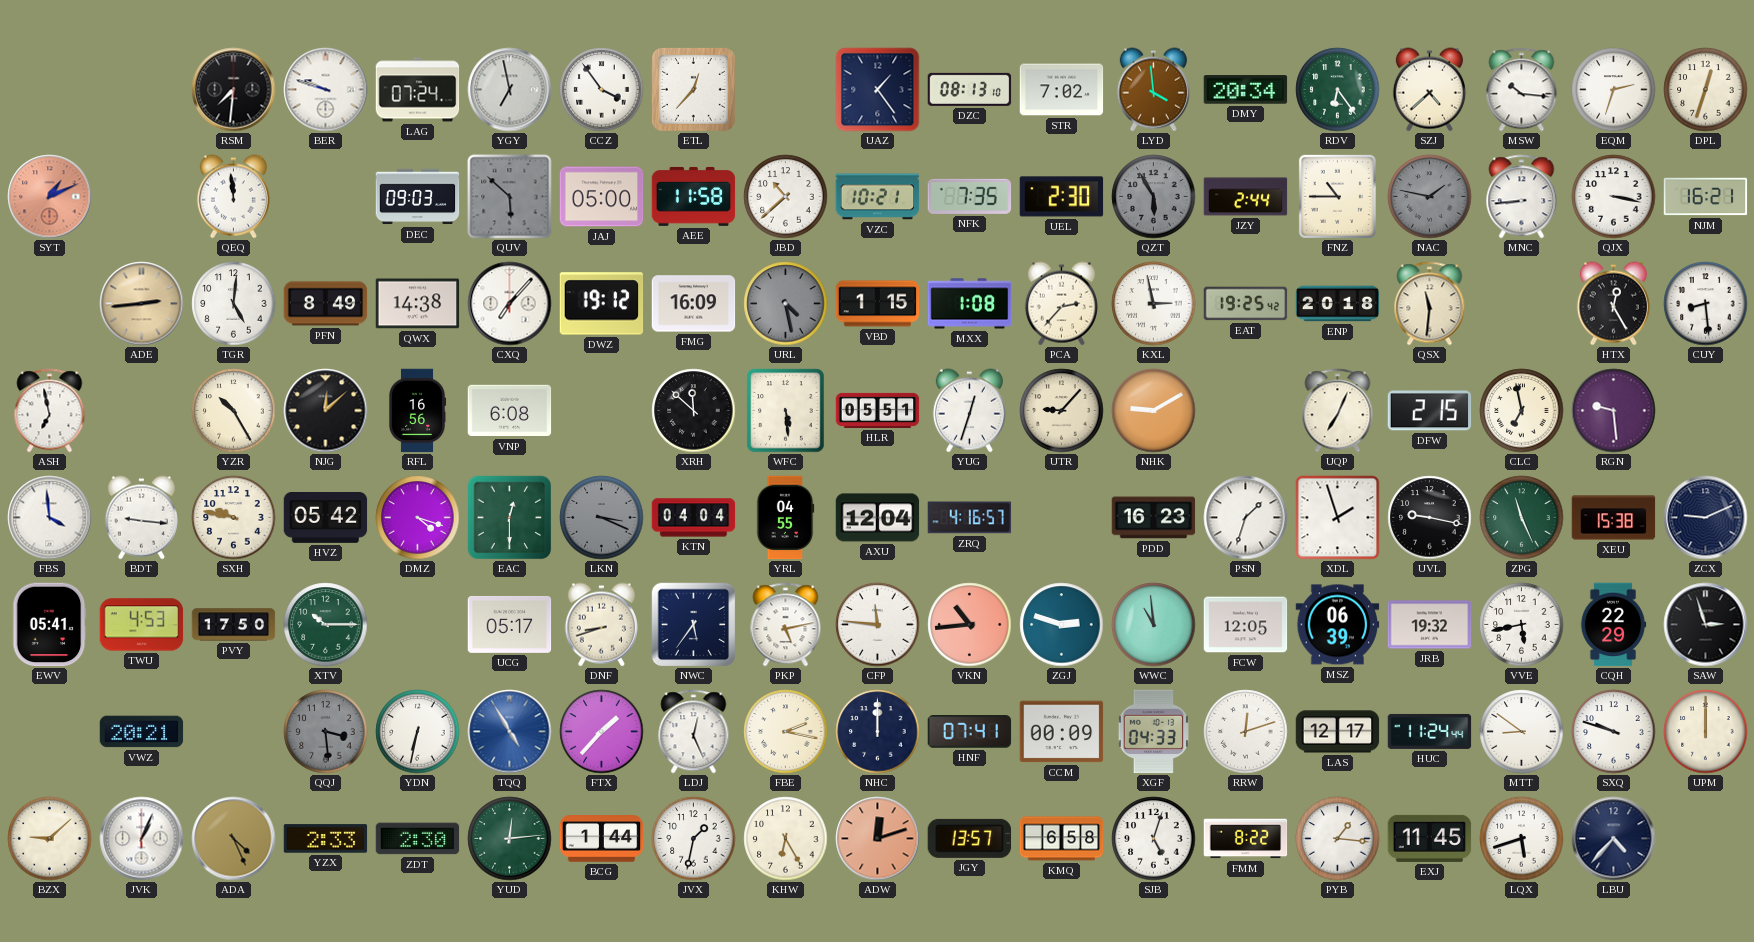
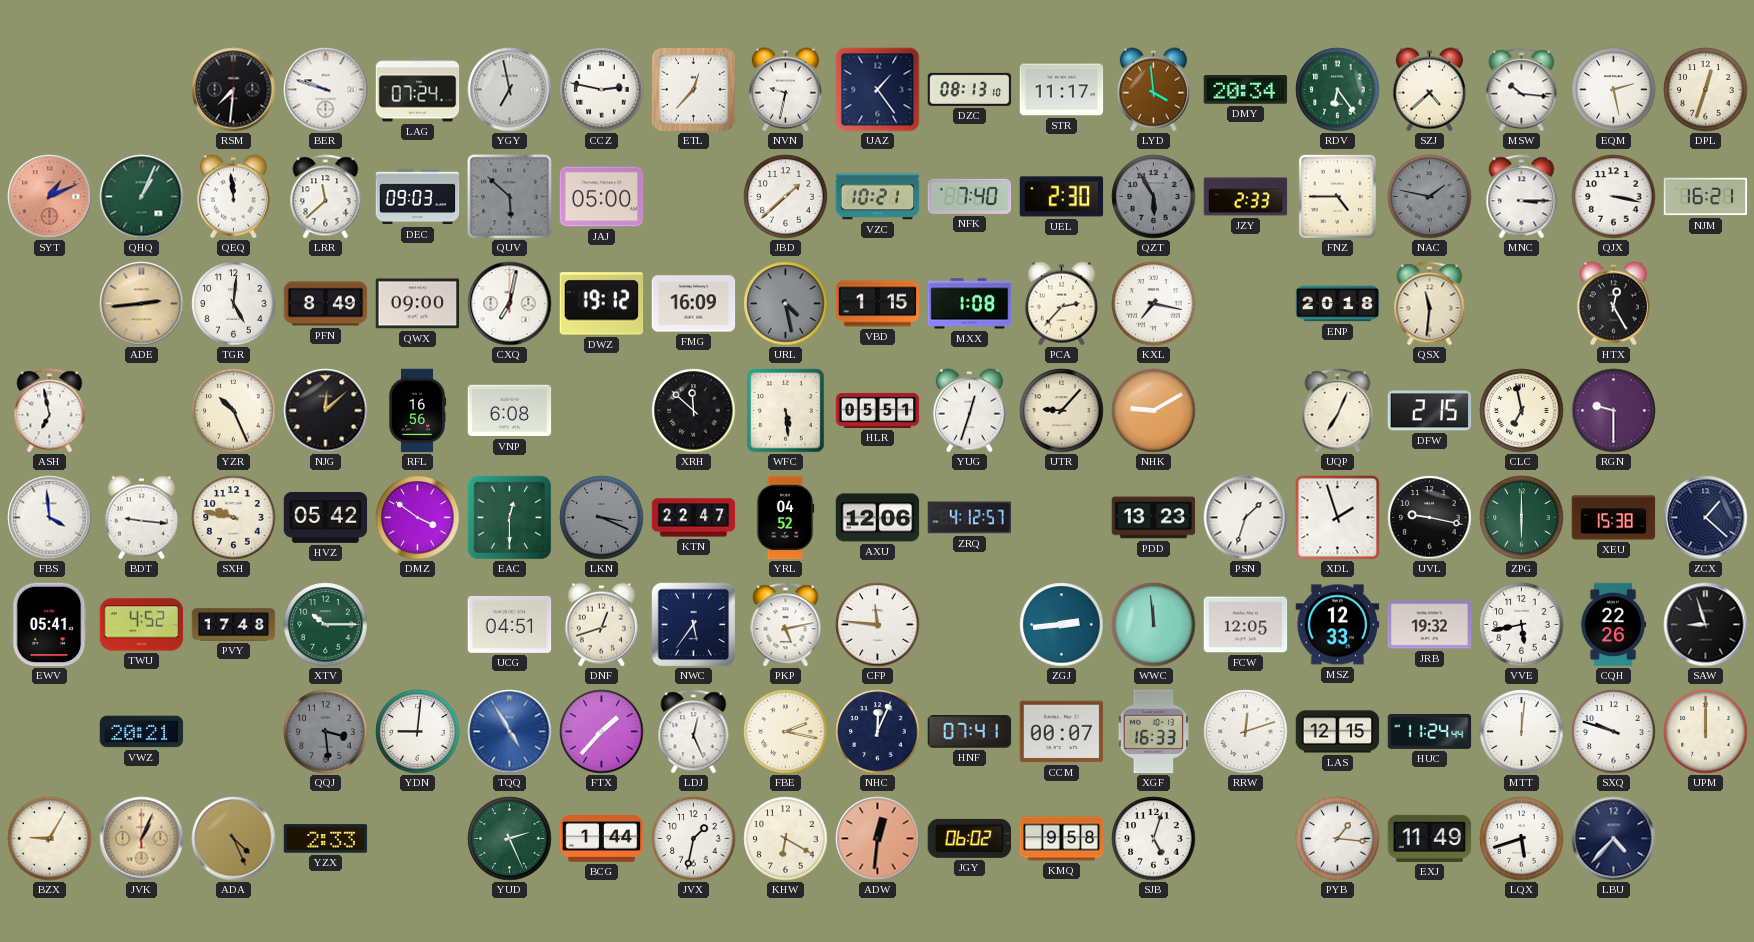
CCZ: 3:54 -> 2:47 (602, 90)
NVN: none -> 9:32 (785, 90)
STR: 7:02 -> 11:17 (1062, 90)
EQM: 2:33 -> 2:28 (1614, 90)
QHQ: none -> 1:04 (142, 197)
LRR: none -> 11:38 (326, 197)
AEE: 11:58 -> none (694, 196)
JBD: 10:38 -> 1:38 (786, 197)
NFK: 7:35 -> 7:40 (970, 196)
JZY: 2:44 -> 2:33 (1246, 197)
FNZ: 10:45 -> 4:45 (1337, 196)
MNC: 8:44 -> 3:15 (1522, 197)
QWX: 14:38 -> 09:00 (418, 304)
CXQ: 7:07 -> 7:02 (510, 304)
KXL: 2:58 -> 7:17 (1154, 304)
EAT: 19:25 -> none (1246, 304)
CUY: 8:29 -> none (1706, 304)
YZR: 10:25 -> 10:26 (234, 411)
RGN: 9:29 -> 9:30 (1614, 411)
DMZ: 4:18 -> 3:51 (418, 518)
KTN: 04:04 -> 22:47 (694, 518)
YRL: 04:55 -> 04:52 (785, 518)
AXU: 12:04 -> 12:06 (878, 518)
ZRQ: 4:16 -> 4:12 (970, 518)
PDD: 16:23 -> 13:23 (1154, 518)
ZPG: 11:26 -> 6:00 (1522, 518)
ZCX: 9:11 -> 1:22 (1706, 518)
TWU: 4:53 -> 4:52 (142, 625)
PVY: 17:50 -> 17:48 (234, 625)
UCG: 05:17 -> 04:51 (510, 624)
DNF: 8:42 -> 12:42 (601, 625)
VKN: 10:44 -> none (970, 625)
ZGJ: 2:48 -> 2:44 (1062, 625)
WWC: 10:59 -> 11:59 (1154, 625)
MSZ: 06:39 -> 12:33 (1338, 625)
CQH: 22:29 -> 22:26 (1613, 625)
SAW: 2:57 -> 8:57 (1706, 625)
YDN: 6:32 -> 9:01 (418, 732)
NHC: 12:00 -> 12:04 (878, 732)
CCM: 00:09 -> 00:07 (1062, 732)
XGF: 04:33 -> 16:33 (1153, 732)
LAS: 12:17 -> 12:15 (1338, 732)
MTT: 8:51 -> 12:01 (1522, 732)
BZX: 9:08 -> 9:05 (50, 839)
JVK dial: white -> champagne (142, 839)
ZDT: 2:30 -> none (418, 839)
YUD: 12:14 -> 2:26 (510, 839)
KHW: 6:25 -> 6:20 (786, 839)
ADW: 12:12 -> 12:31 (878, 839)
JGY: 13:57 -> 06:02 (970, 838)
KMQ: 6:58 -> 9:58 (1062, 839)
FMM: 8:22 -> none (1246, 839)
EXJ: 11:45 -> 11:49 (1430, 838)
